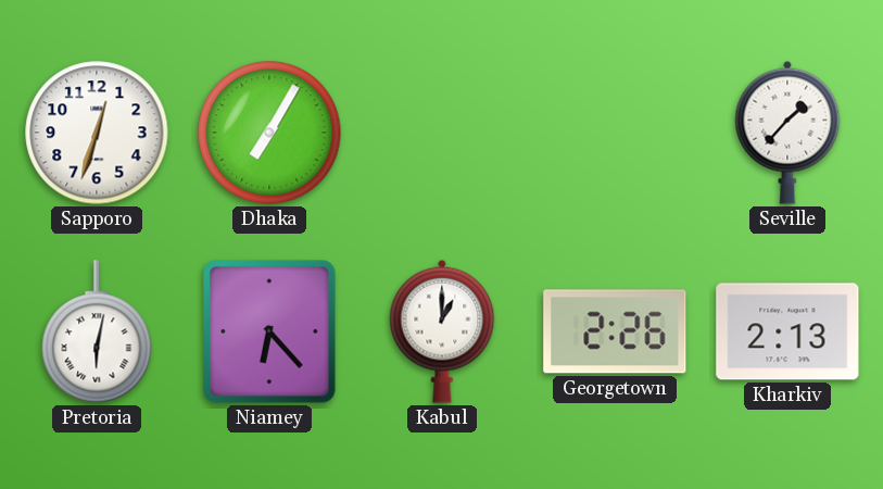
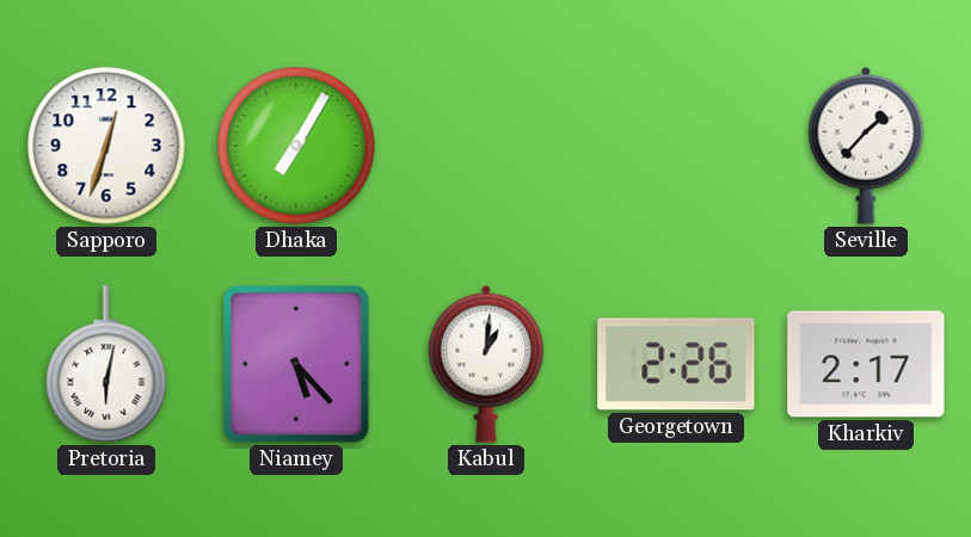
Niamey: 6:23 -> 5:23 (296, 364)
Kabul: 1:00 -> 1:01 (486, 364)
Kharkiv: 2:13 -> 2:17 (866, 364)
